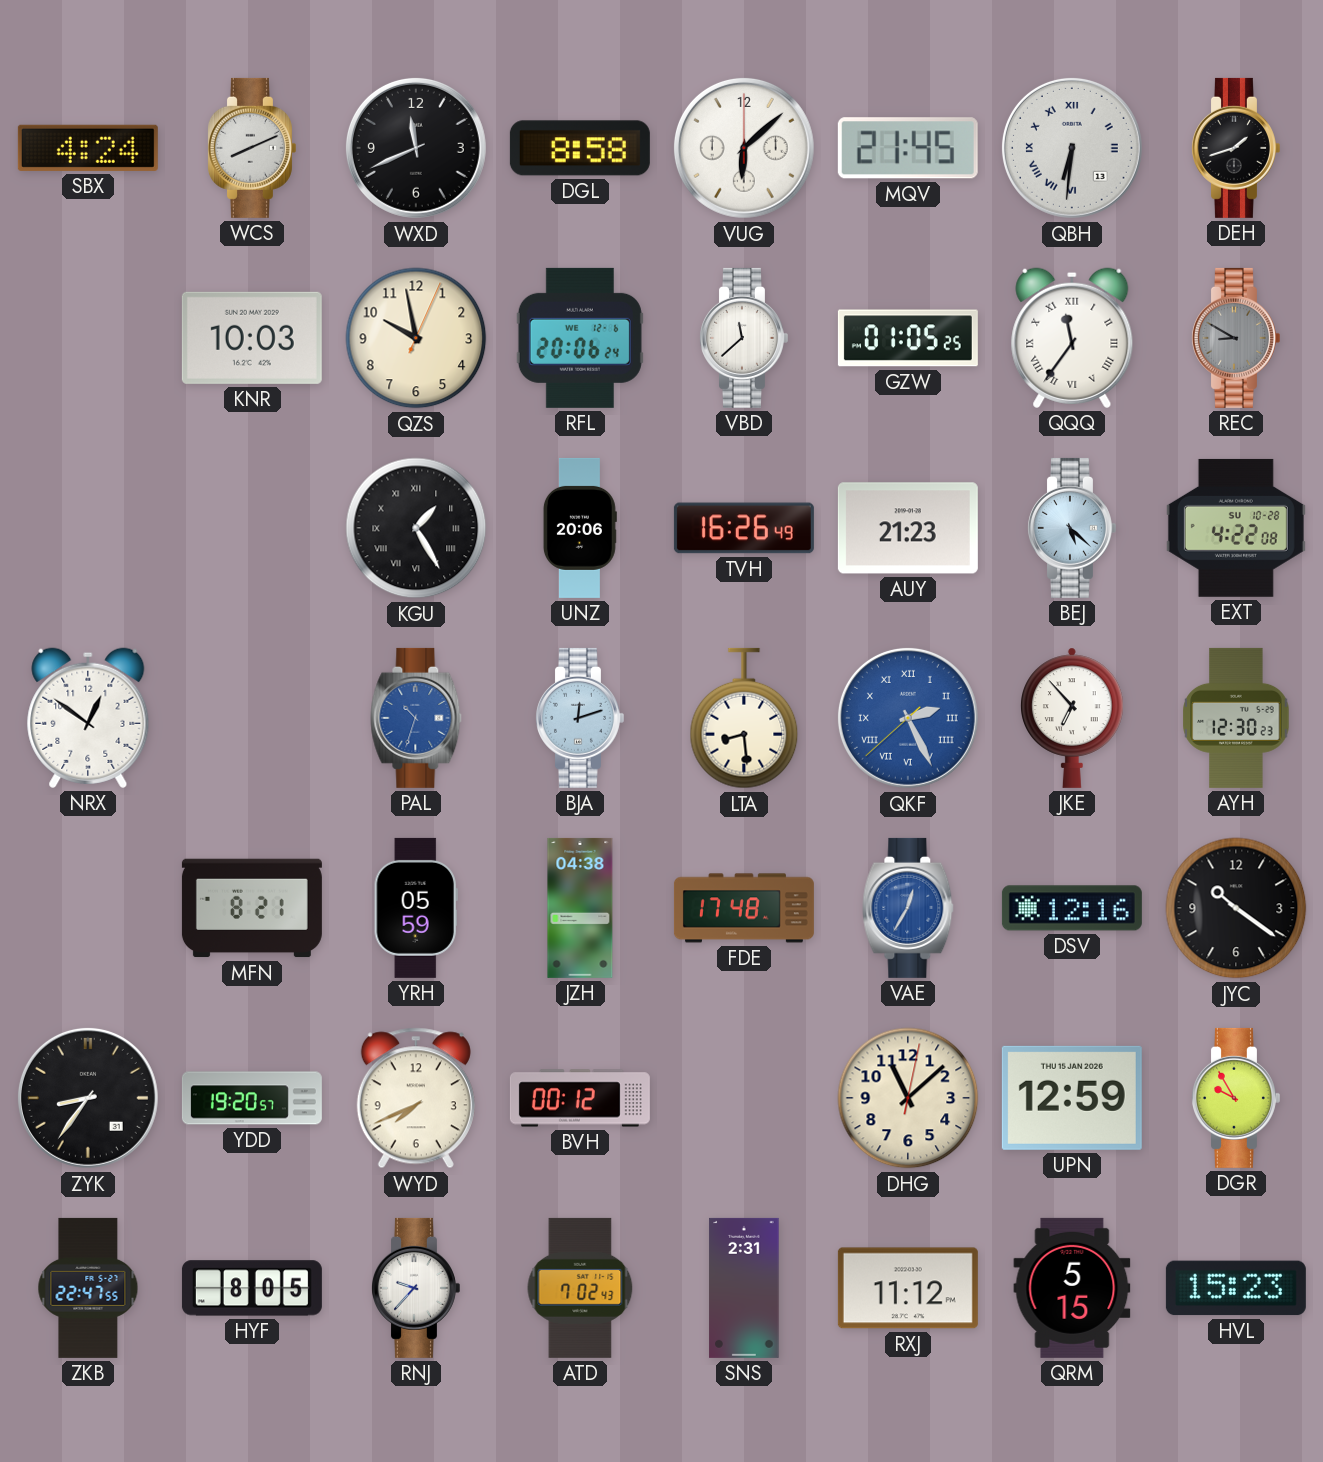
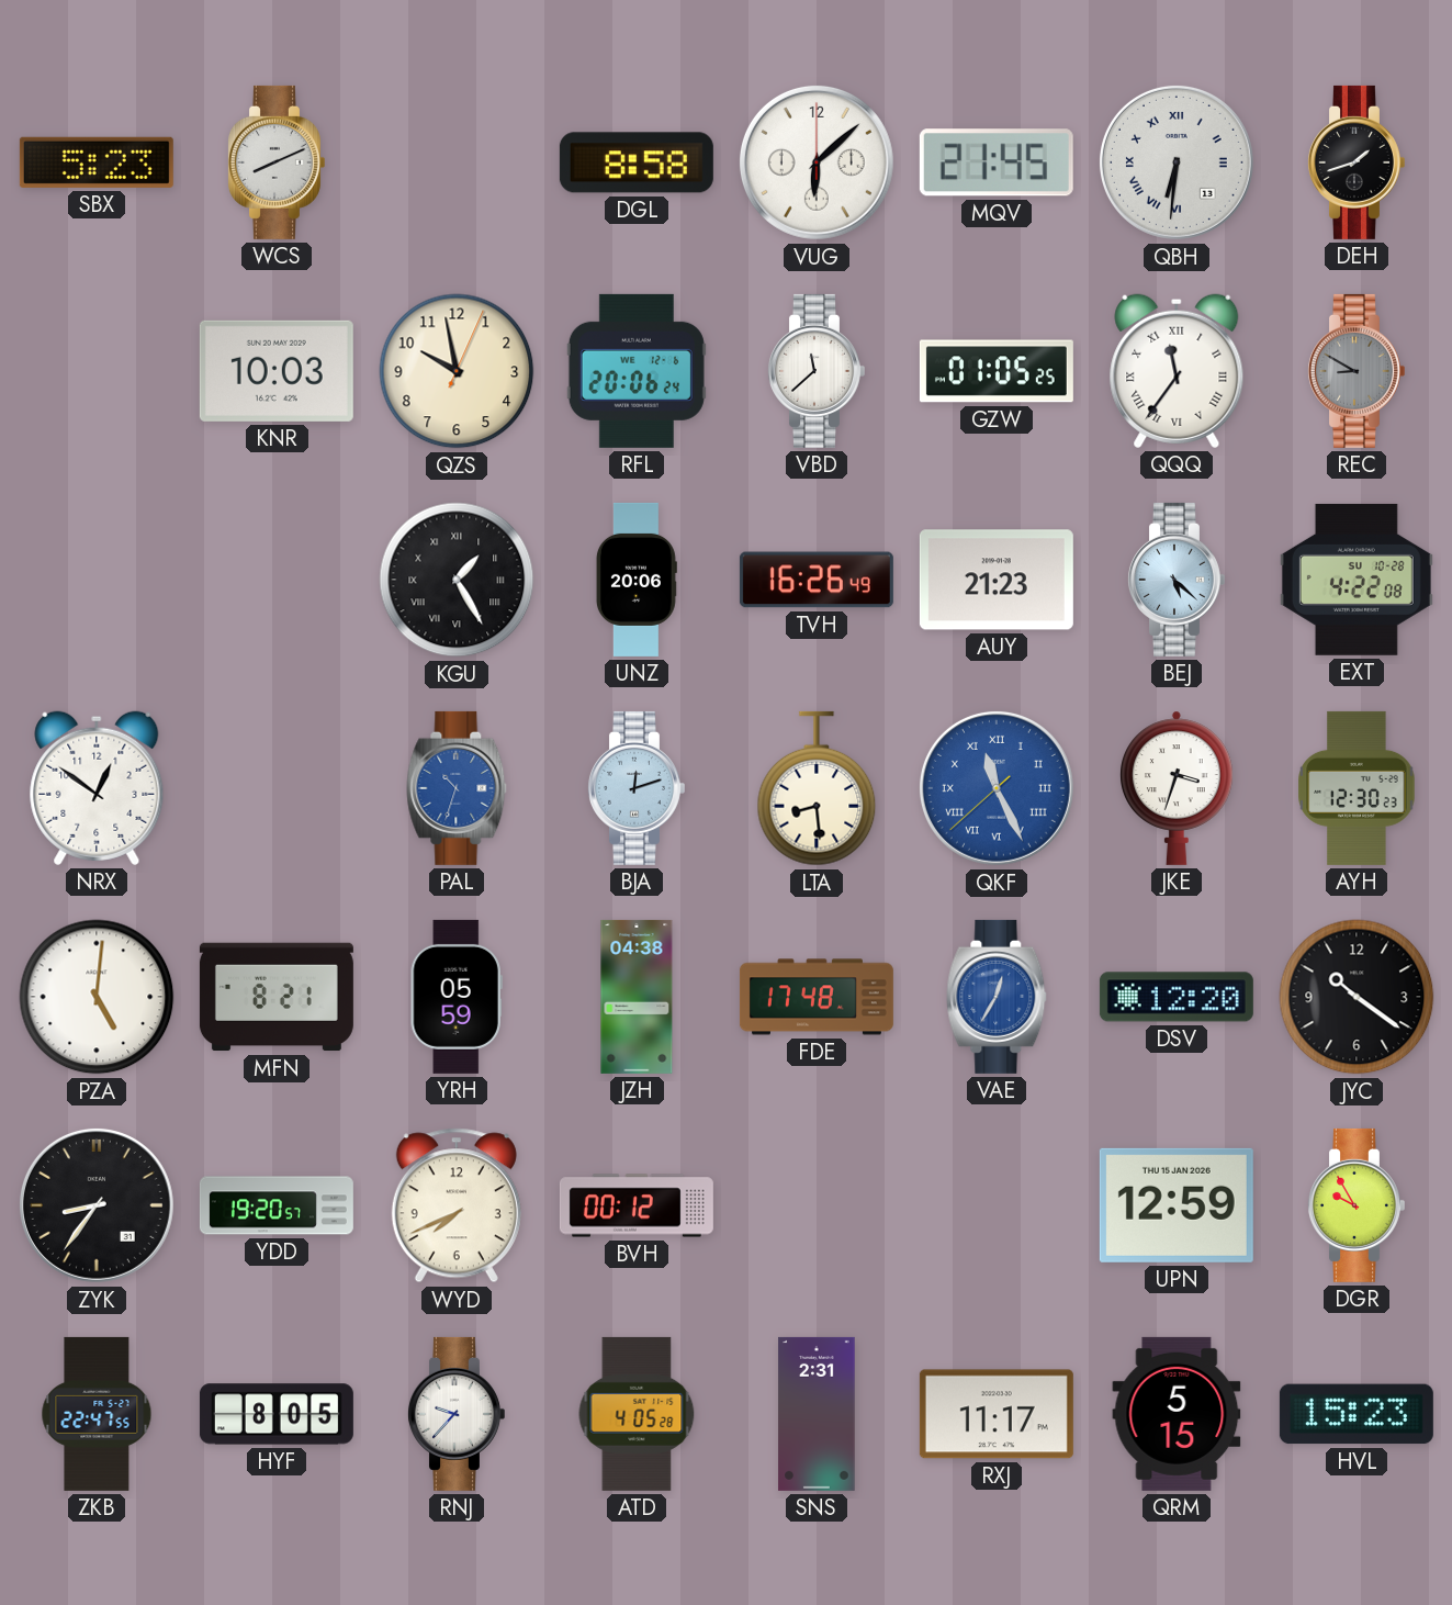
SBX: 4:24 -> 5:23 (97, 162)
WXD: 11:41 -> none (416, 148)
QKF: 2:25 -> 11:25 (997, 788)
JKE: 6:53 -> 3:33 (1178, 788)
PZA: none -> 5:01 (97, 997)
DSV: 12:16 -> 12:20 (1177, 997)
DHG: 11:08 -> none (908, 1098)
ATD: 7:02 -> 4:05 (637, 1414)
RXJ: 11:12 -> 11:17 (997, 1414)
